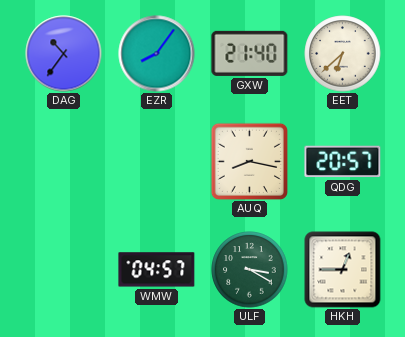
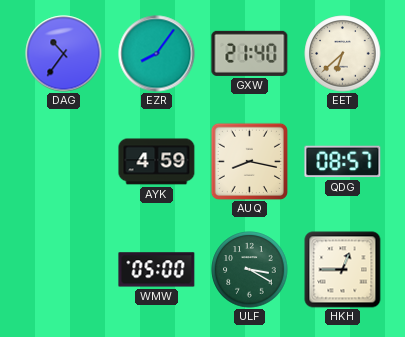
AYK: none -> 4:59 (157, 162)
QDG: 20:57 -> 08:57 (343, 162)
WMW: 04:57 -> 05:00 (157, 270)
